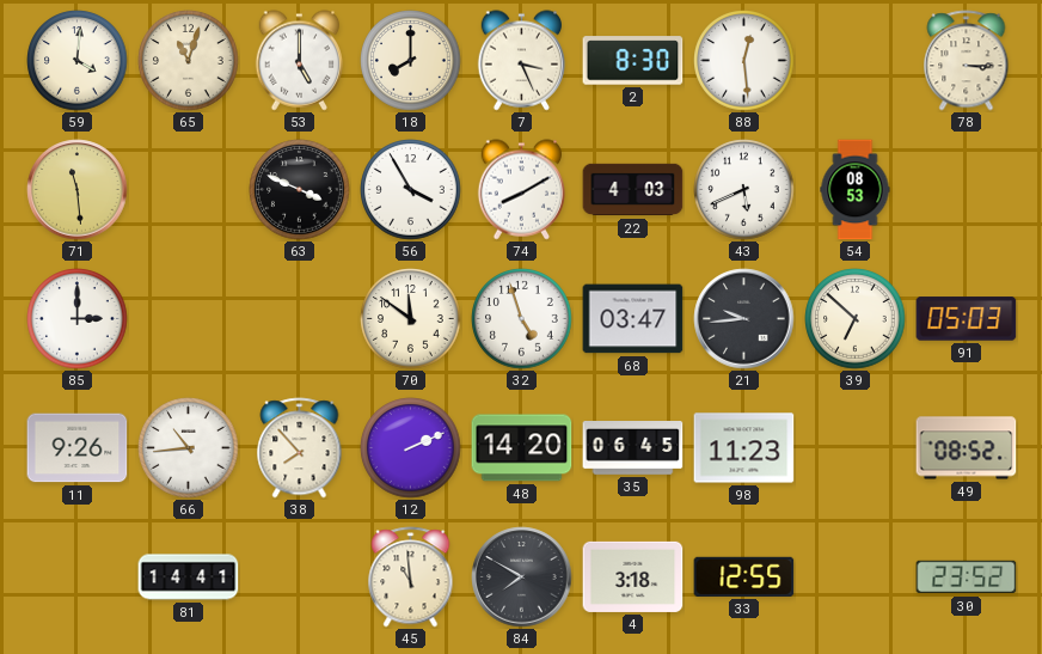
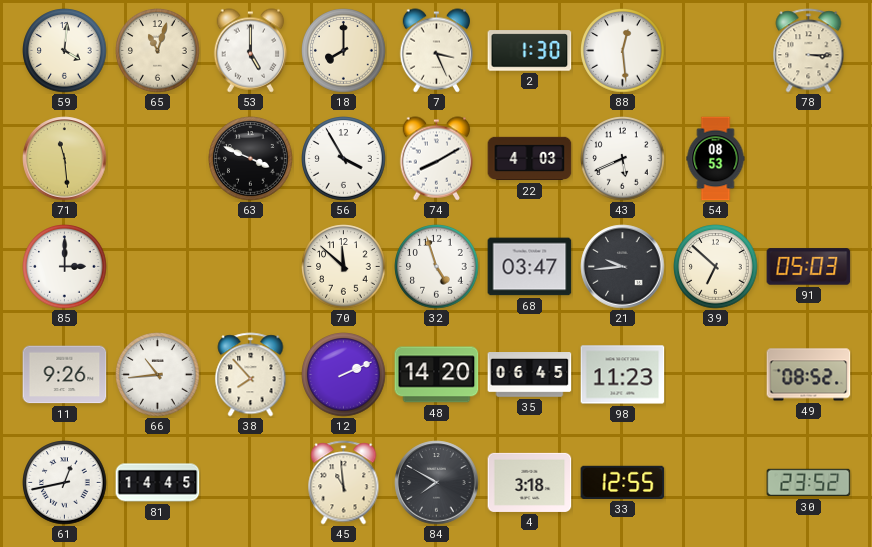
2: 8:30 -> 1:30 (530, 51)
70: 11:51 -> 11:52 (344, 267)
61: none -> 12:43 (65, 483)
81: 14:41 -> 14:45 (158, 483)
